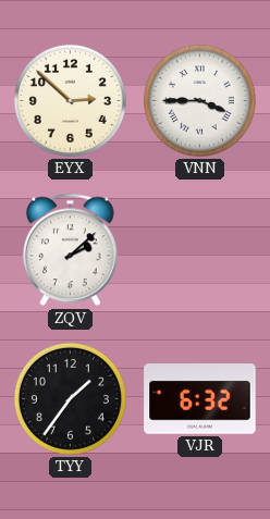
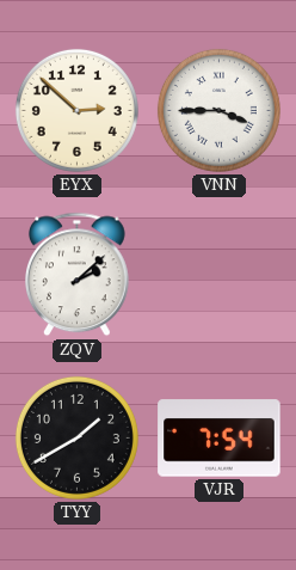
TYY: 1:36 -> 1:40 (76, 437)
VJR: 6:32 -> 7:54 (220, 439)
